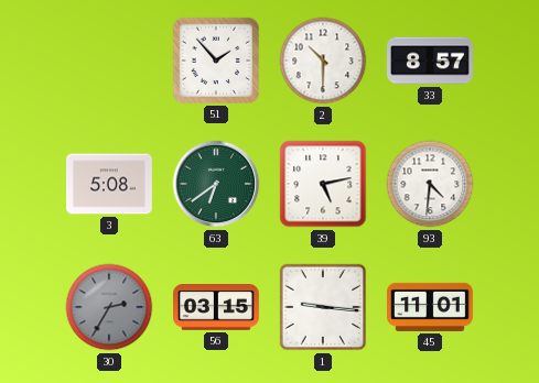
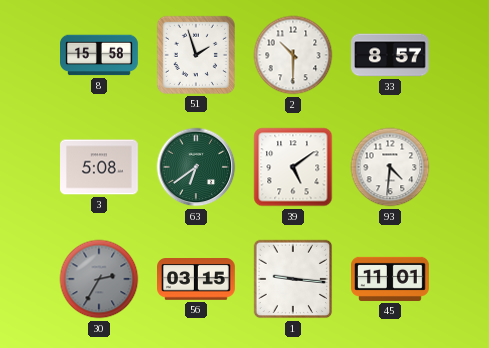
8: none -> 15:58 (100, 55)
51: 1:53 -> 1:57 (196, 55)
39: 5:13 -> 5:09 (293, 167)
